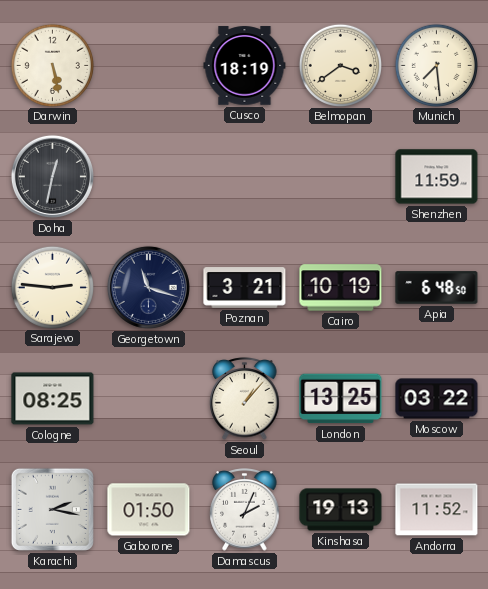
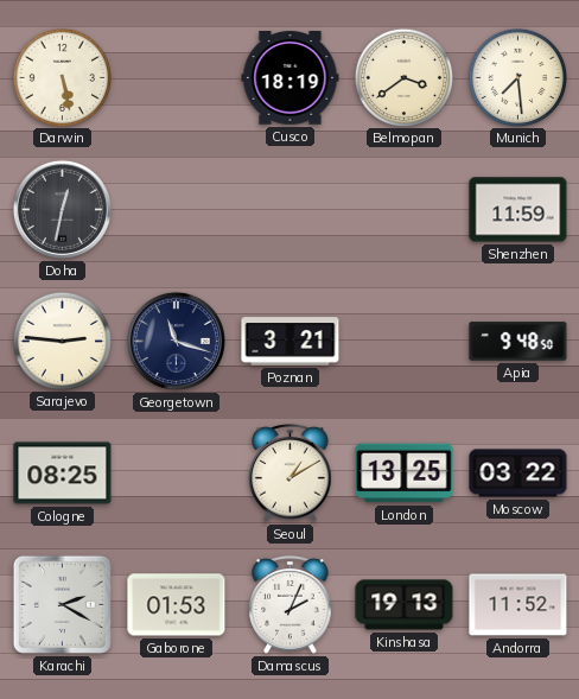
Cairo: 10:19 -> none (341, 288)
Apia: 6:48 -> 9:48 (518, 342)
Seoul: 1:07 -> 1:10 (291, 474)
Karachi: 2:17 -> 2:20 (62, 604)
Gaborone: 01:50 -> 01:53 (177, 605)
